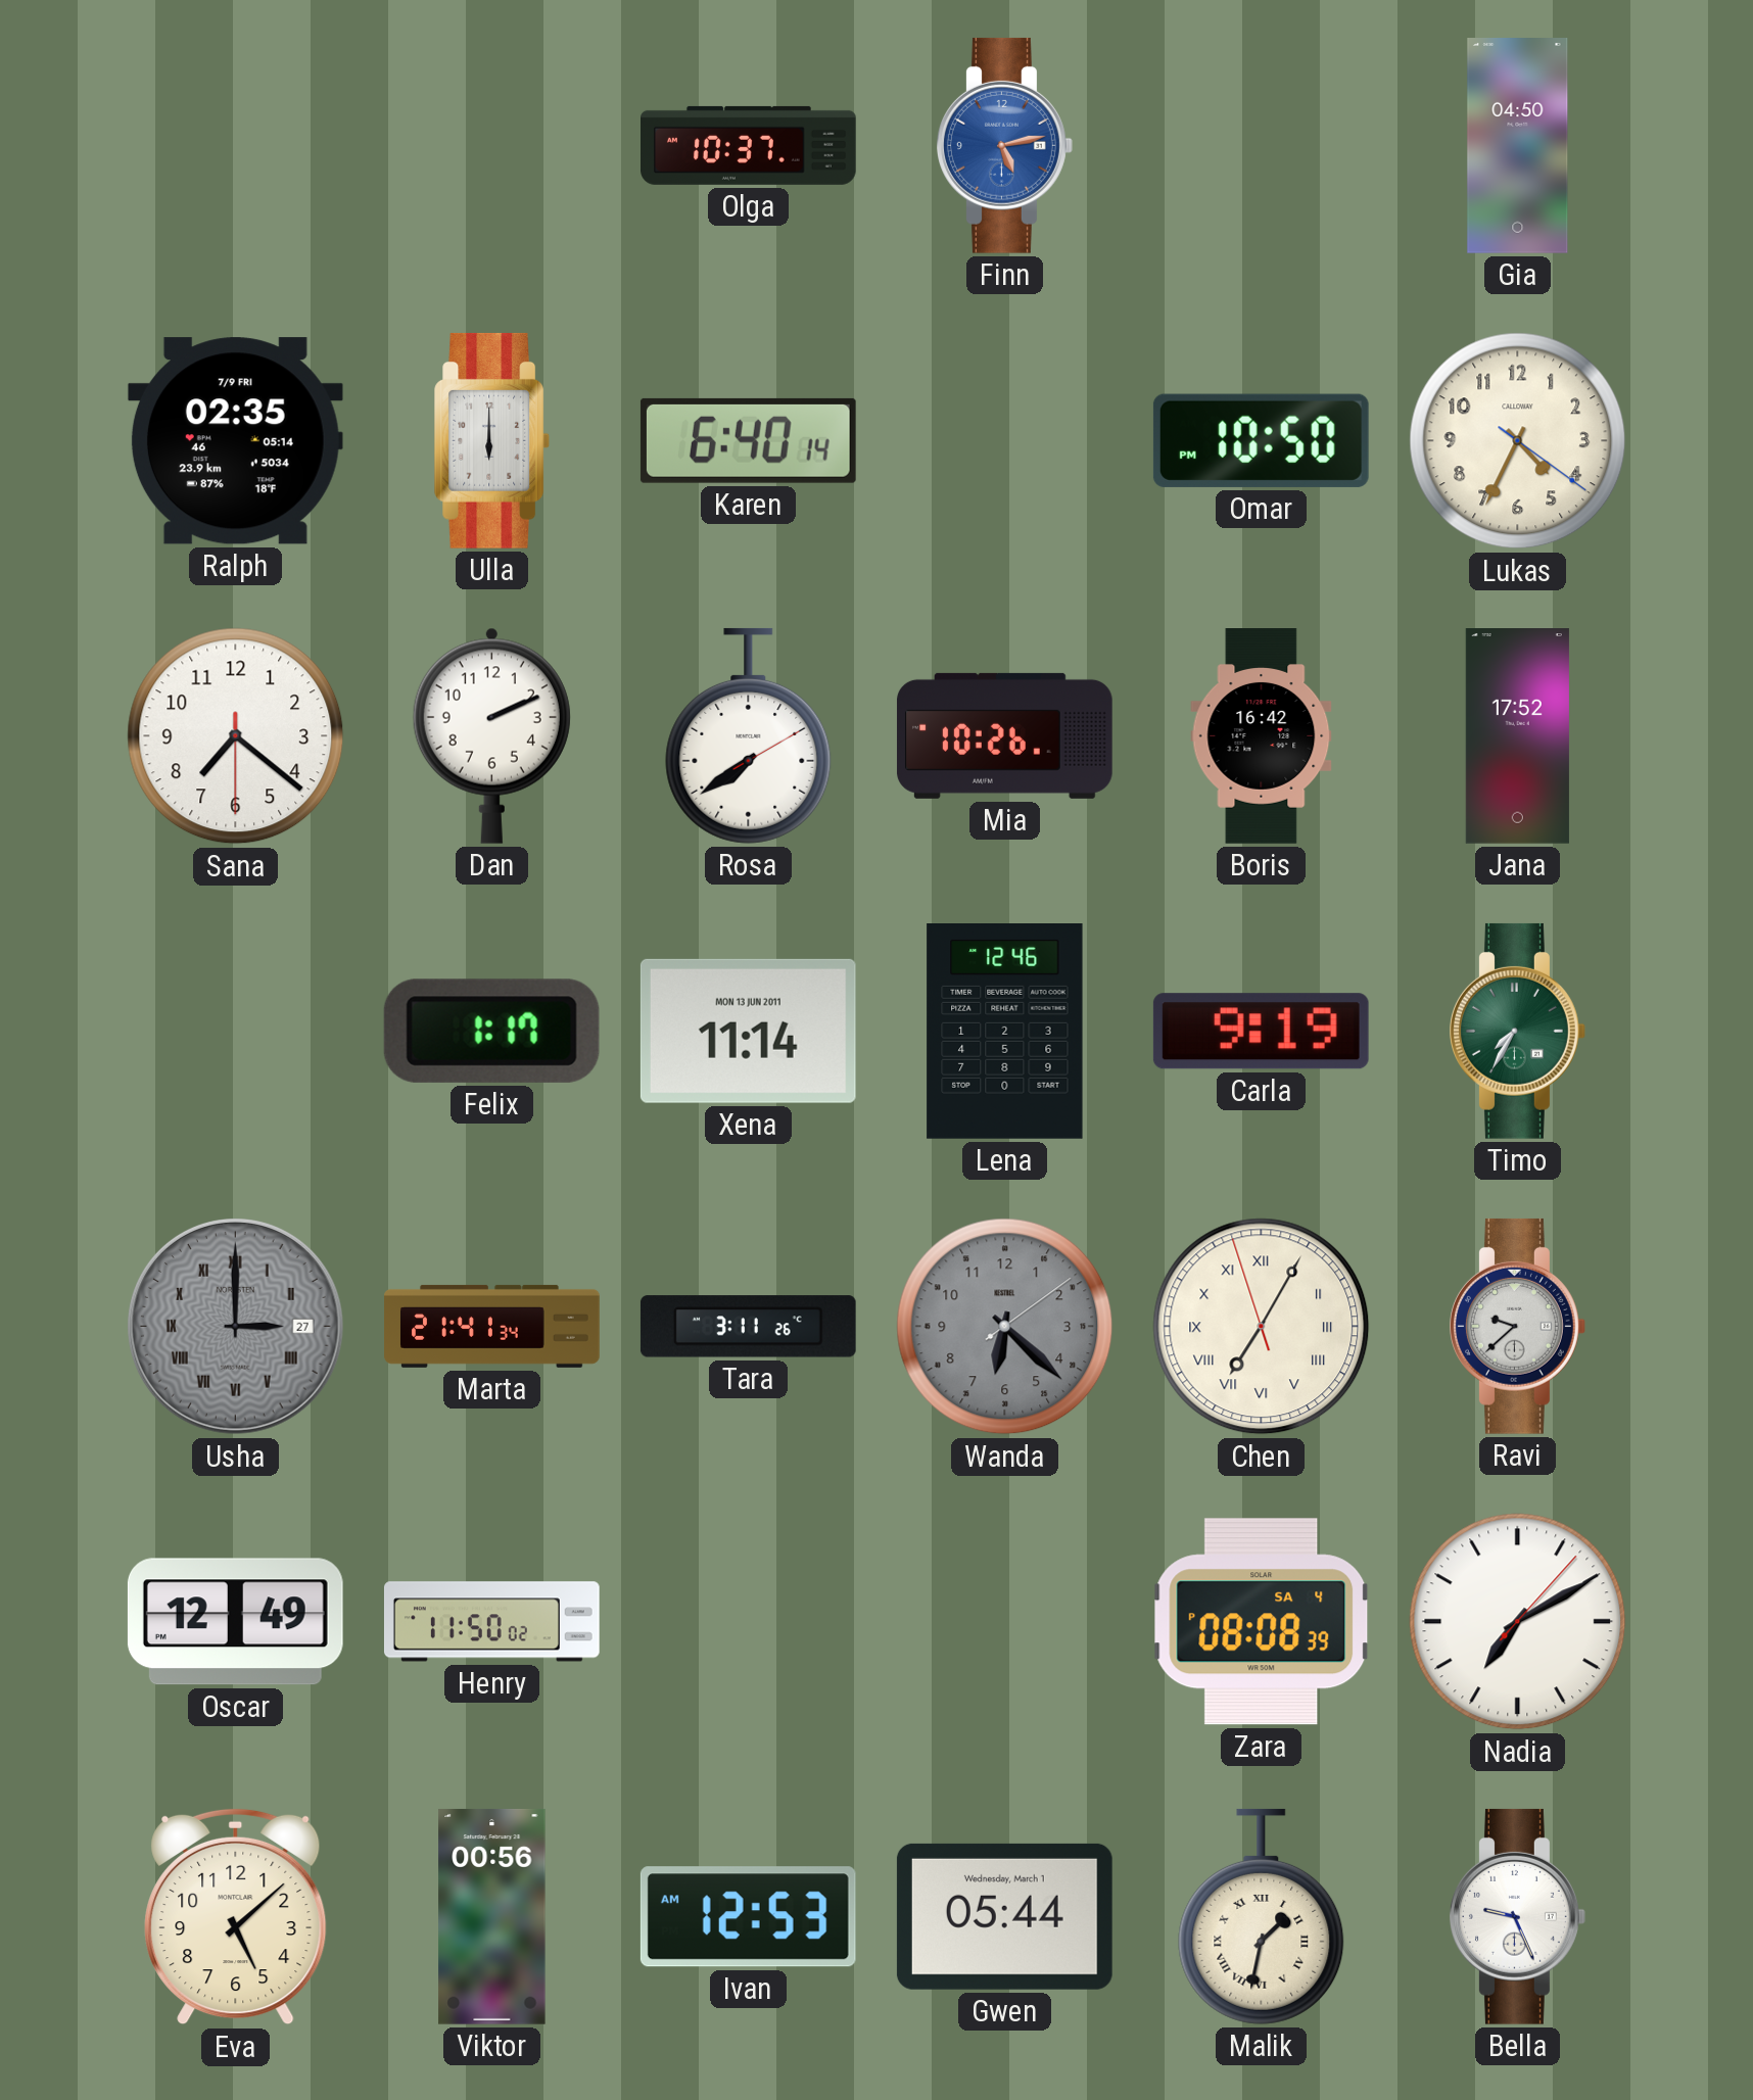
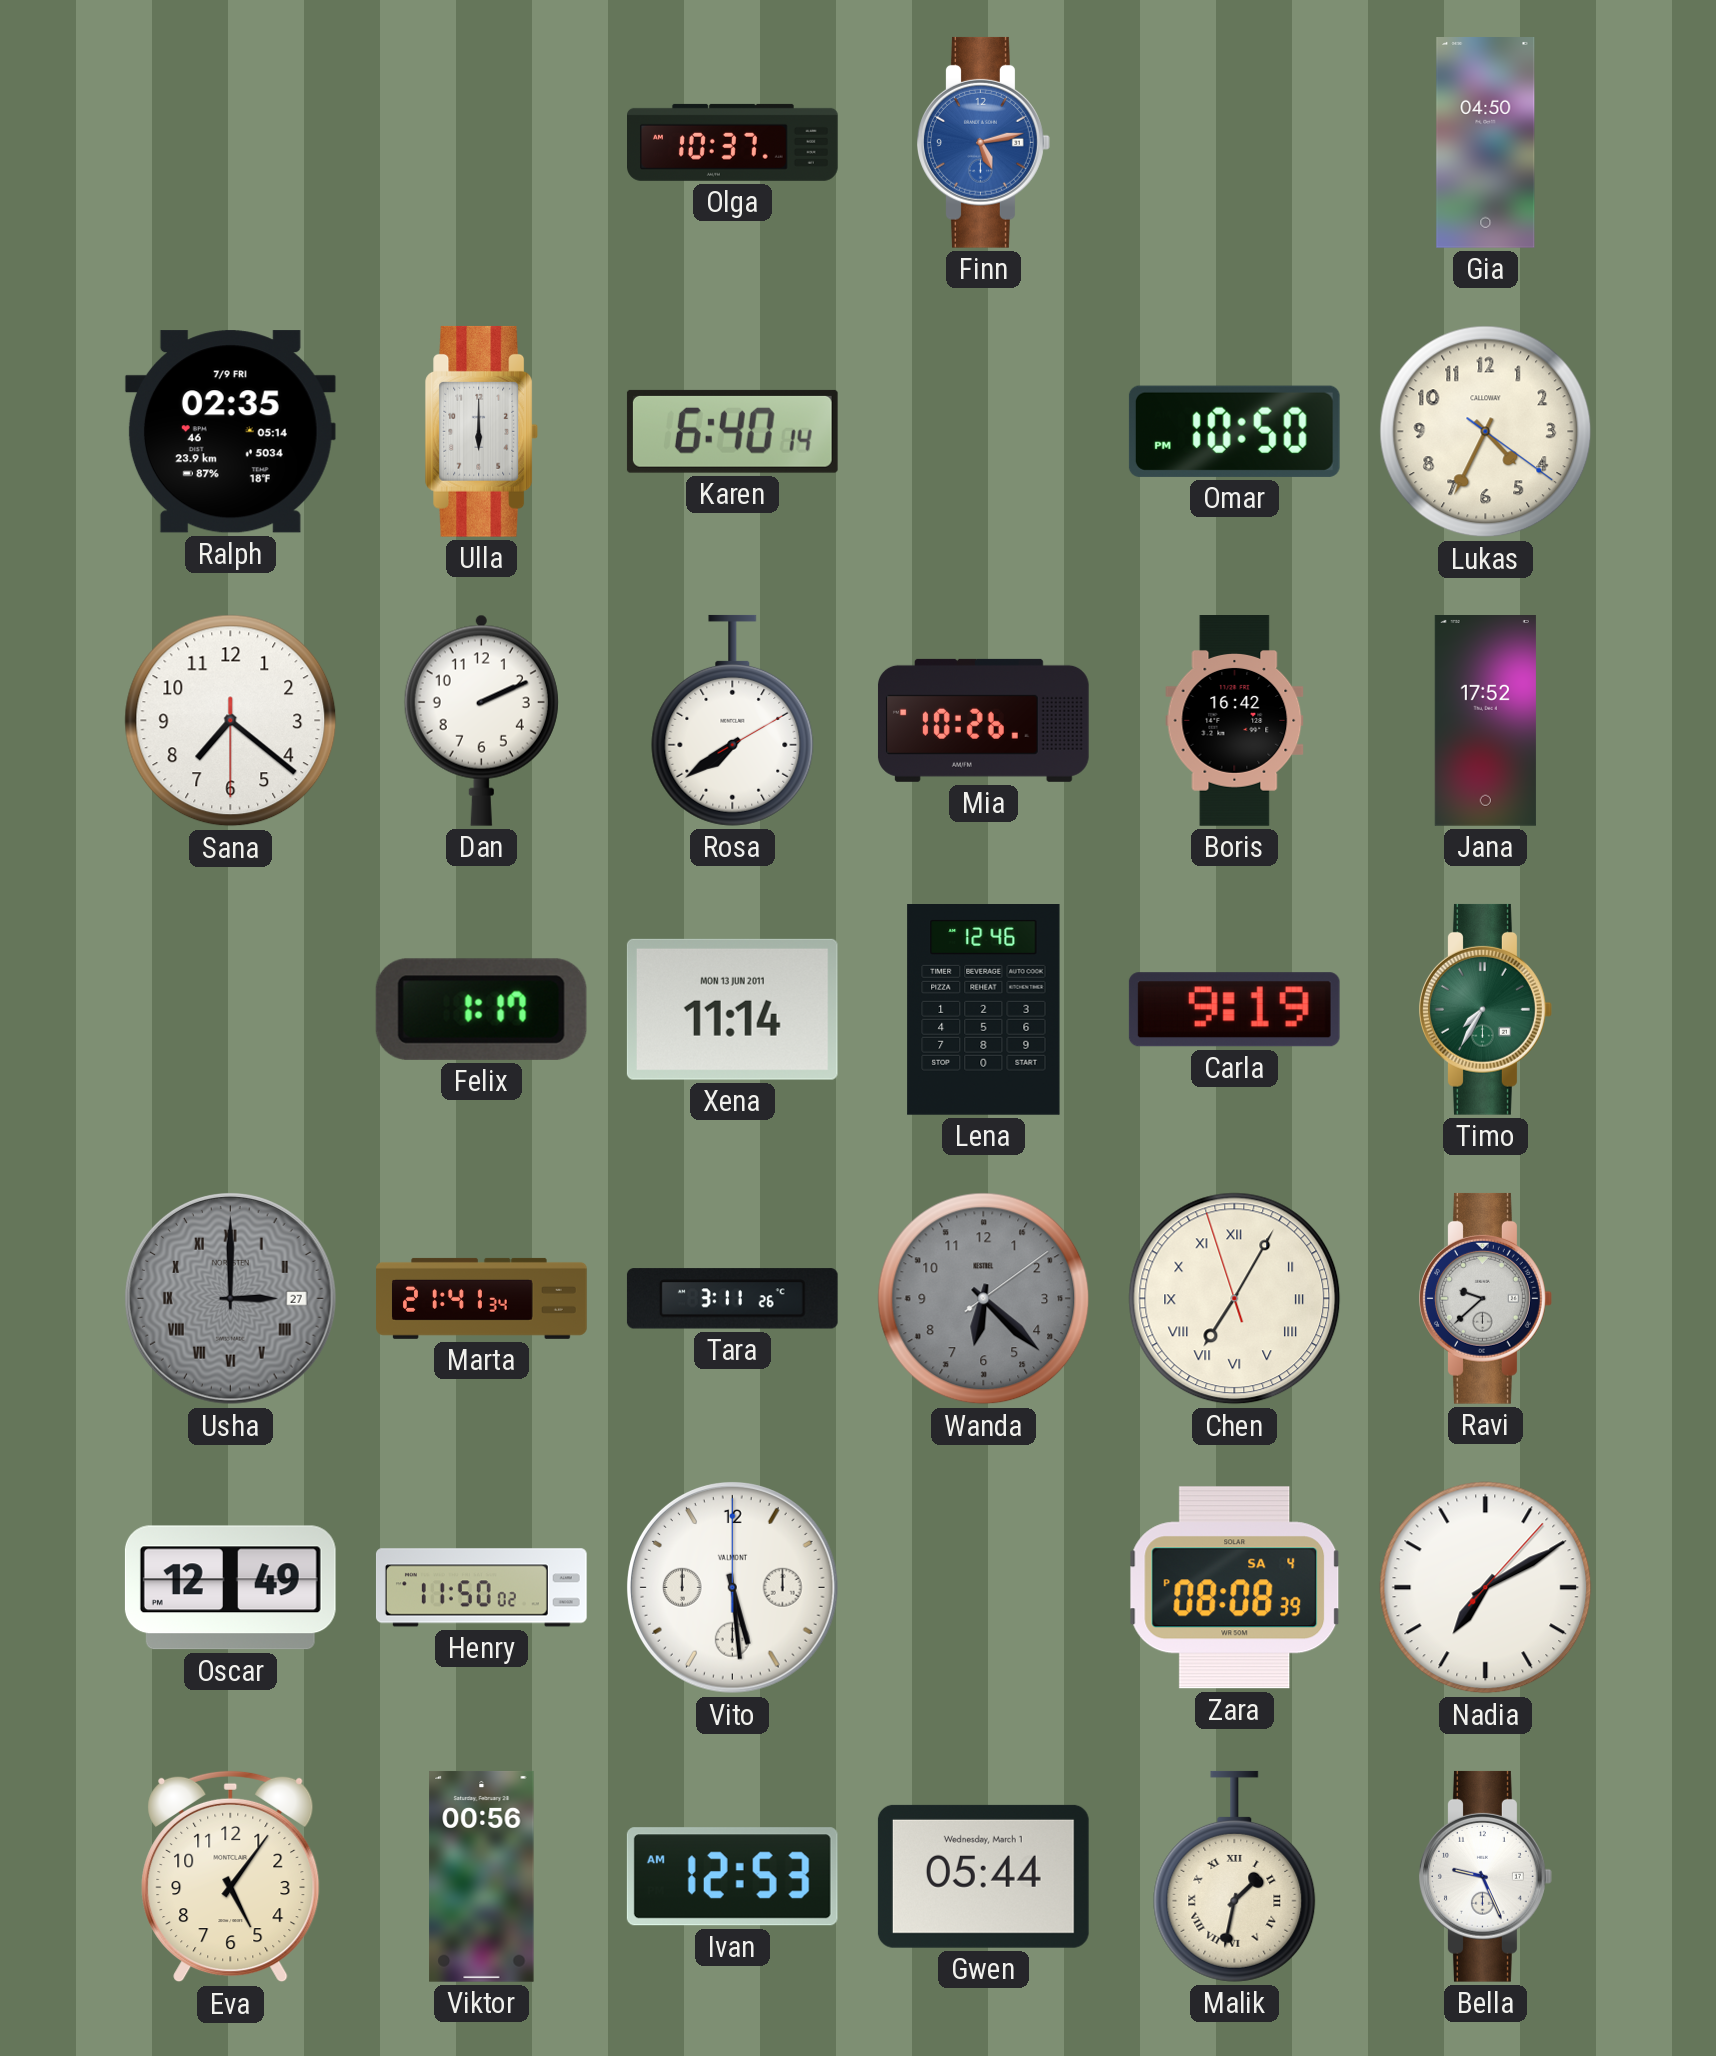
Vito: none -> 5:29 (733, 1588)
Eva: 5:08 -> 5:06 (231, 1877)
